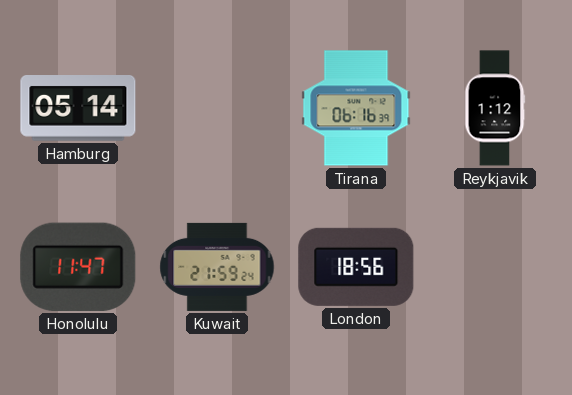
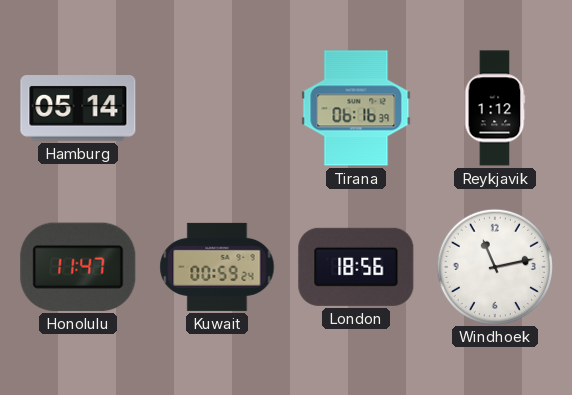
Kuwait: 21:59 -> 00:59 (217, 267)
Windhoek: none -> 11:13 (494, 266)
